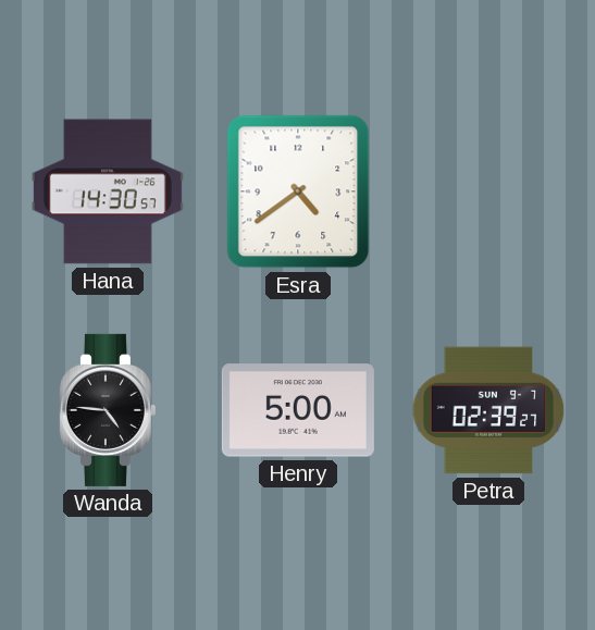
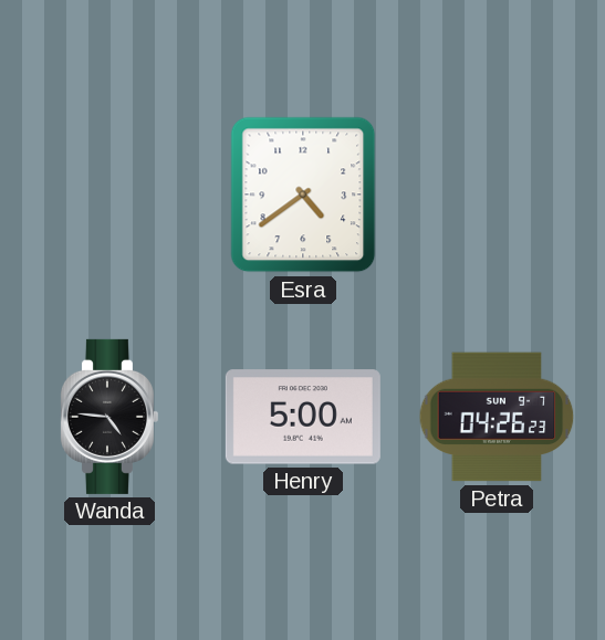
Hana: 14:30 -> none (108, 192)
Petra: 02:39 -> 04:26 (497, 417)
